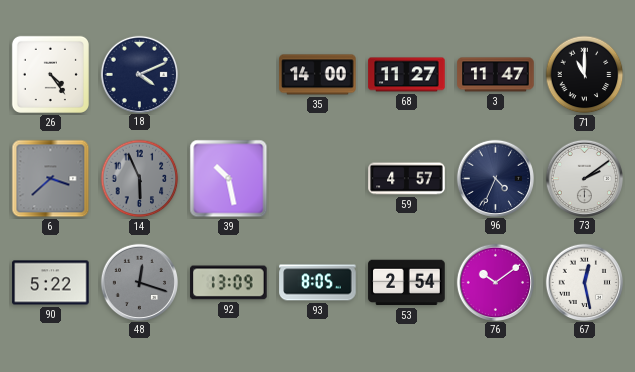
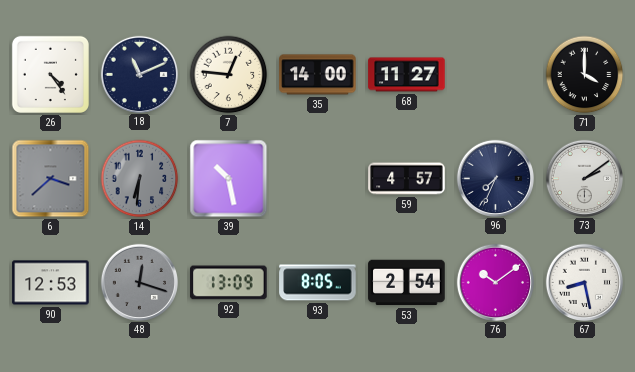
18: 4:11 -> 11:11 (139, 74)
7: none -> 12:46 (229, 75)
3: 11:47 -> none (496, 75)
71: 11:00 -> 4:00 (585, 75)
14: 5:56 -> 6:31 (140, 179)
96: 4:34 -> 7:34 (495, 178)
90: 5:22 -> 12:53 (51, 283)
67: 12:28 -> 8:28 (584, 282)
